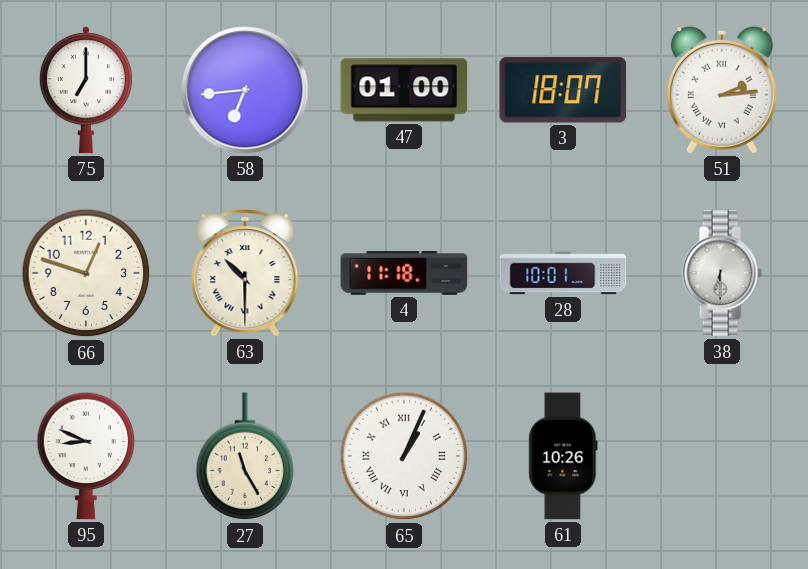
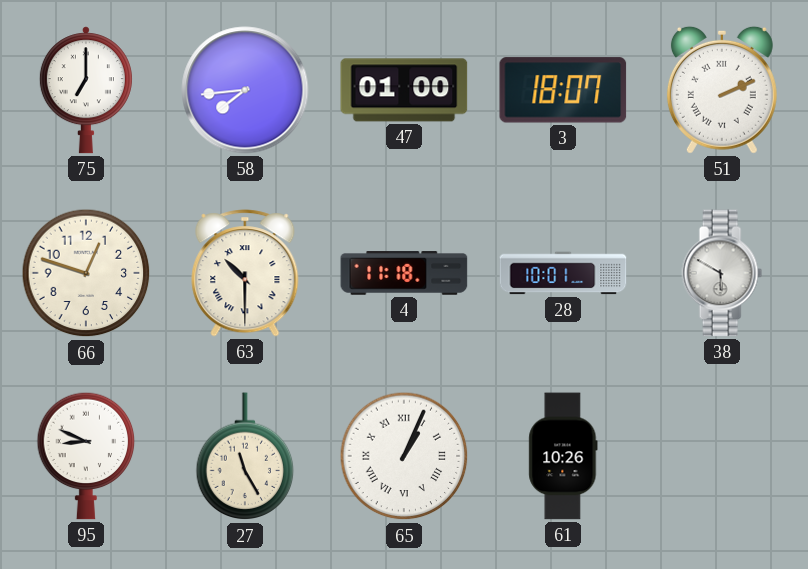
58: 6:44 -> 7:44 (245, 90)
51: 2:14 -> 2:11 (722, 90)
38: 6:30 -> 5:50 (722, 273)
